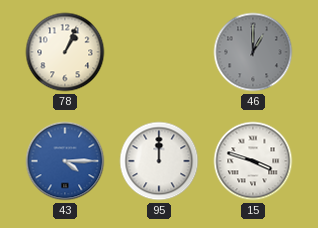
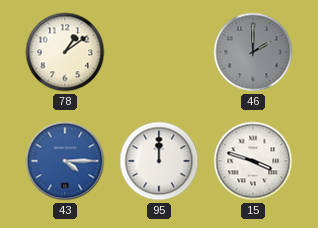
78: 1:04 -> 1:09 (65, 52)
46: 1:00 -> 2:00 (253, 52)
